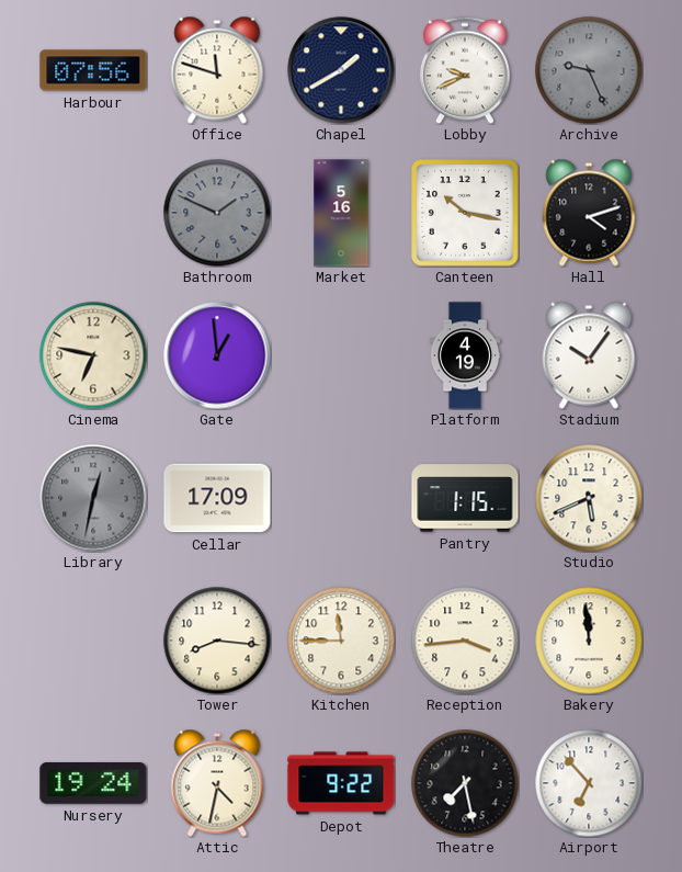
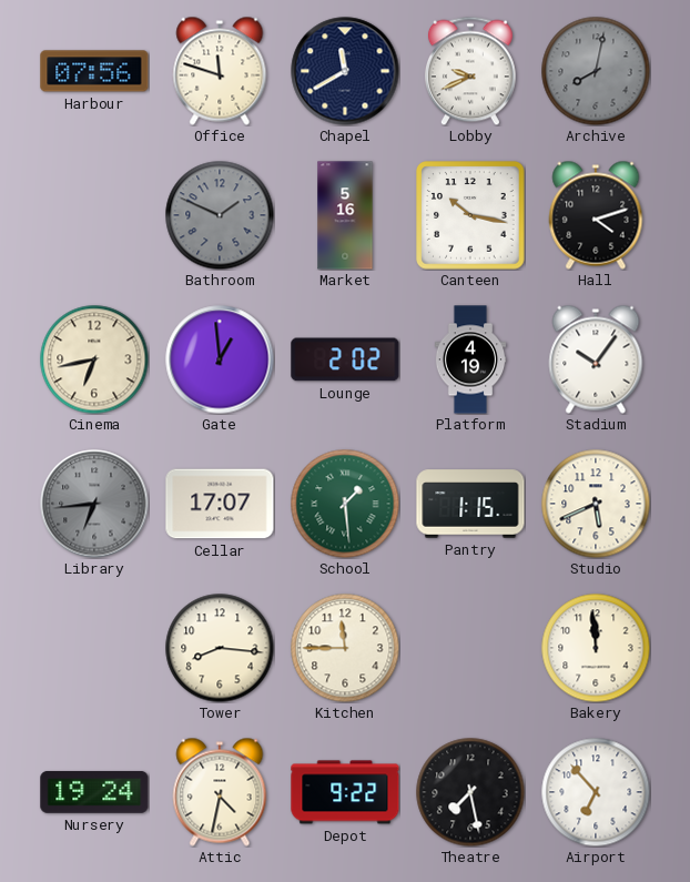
Chapel: 1:40 -> 11:40 (345, 71)
Archive: 9:26 -> 8:02 (596, 71)
Cinema: 6:47 -> 6:43 (94, 359)
Lounge: none -> 2:02 (345, 359)
Library: 12:32 -> 6:44 (94, 504)
Cellar: 17:09 -> 17:07 (220, 504)
School: none -> 1:29 (345, 504)
Reception: 3:44 -> none (465, 641)
